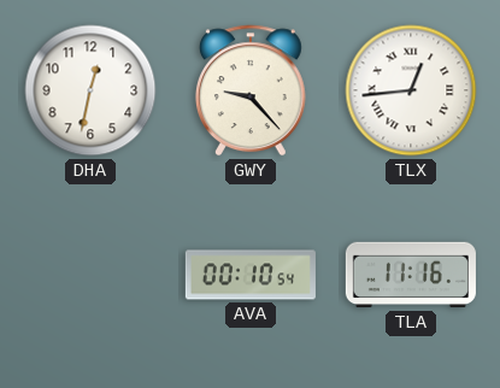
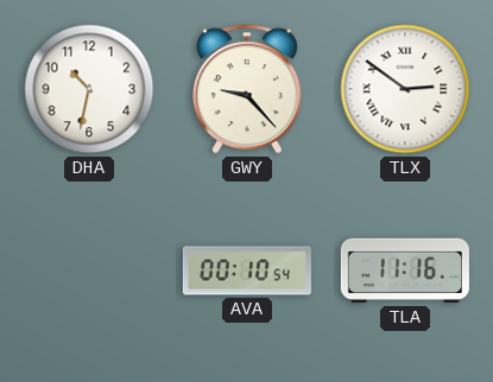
DHA: 12:32 -> 10:32 (89, 89)
TLX: 12:44 -> 2:51 (405, 89)
